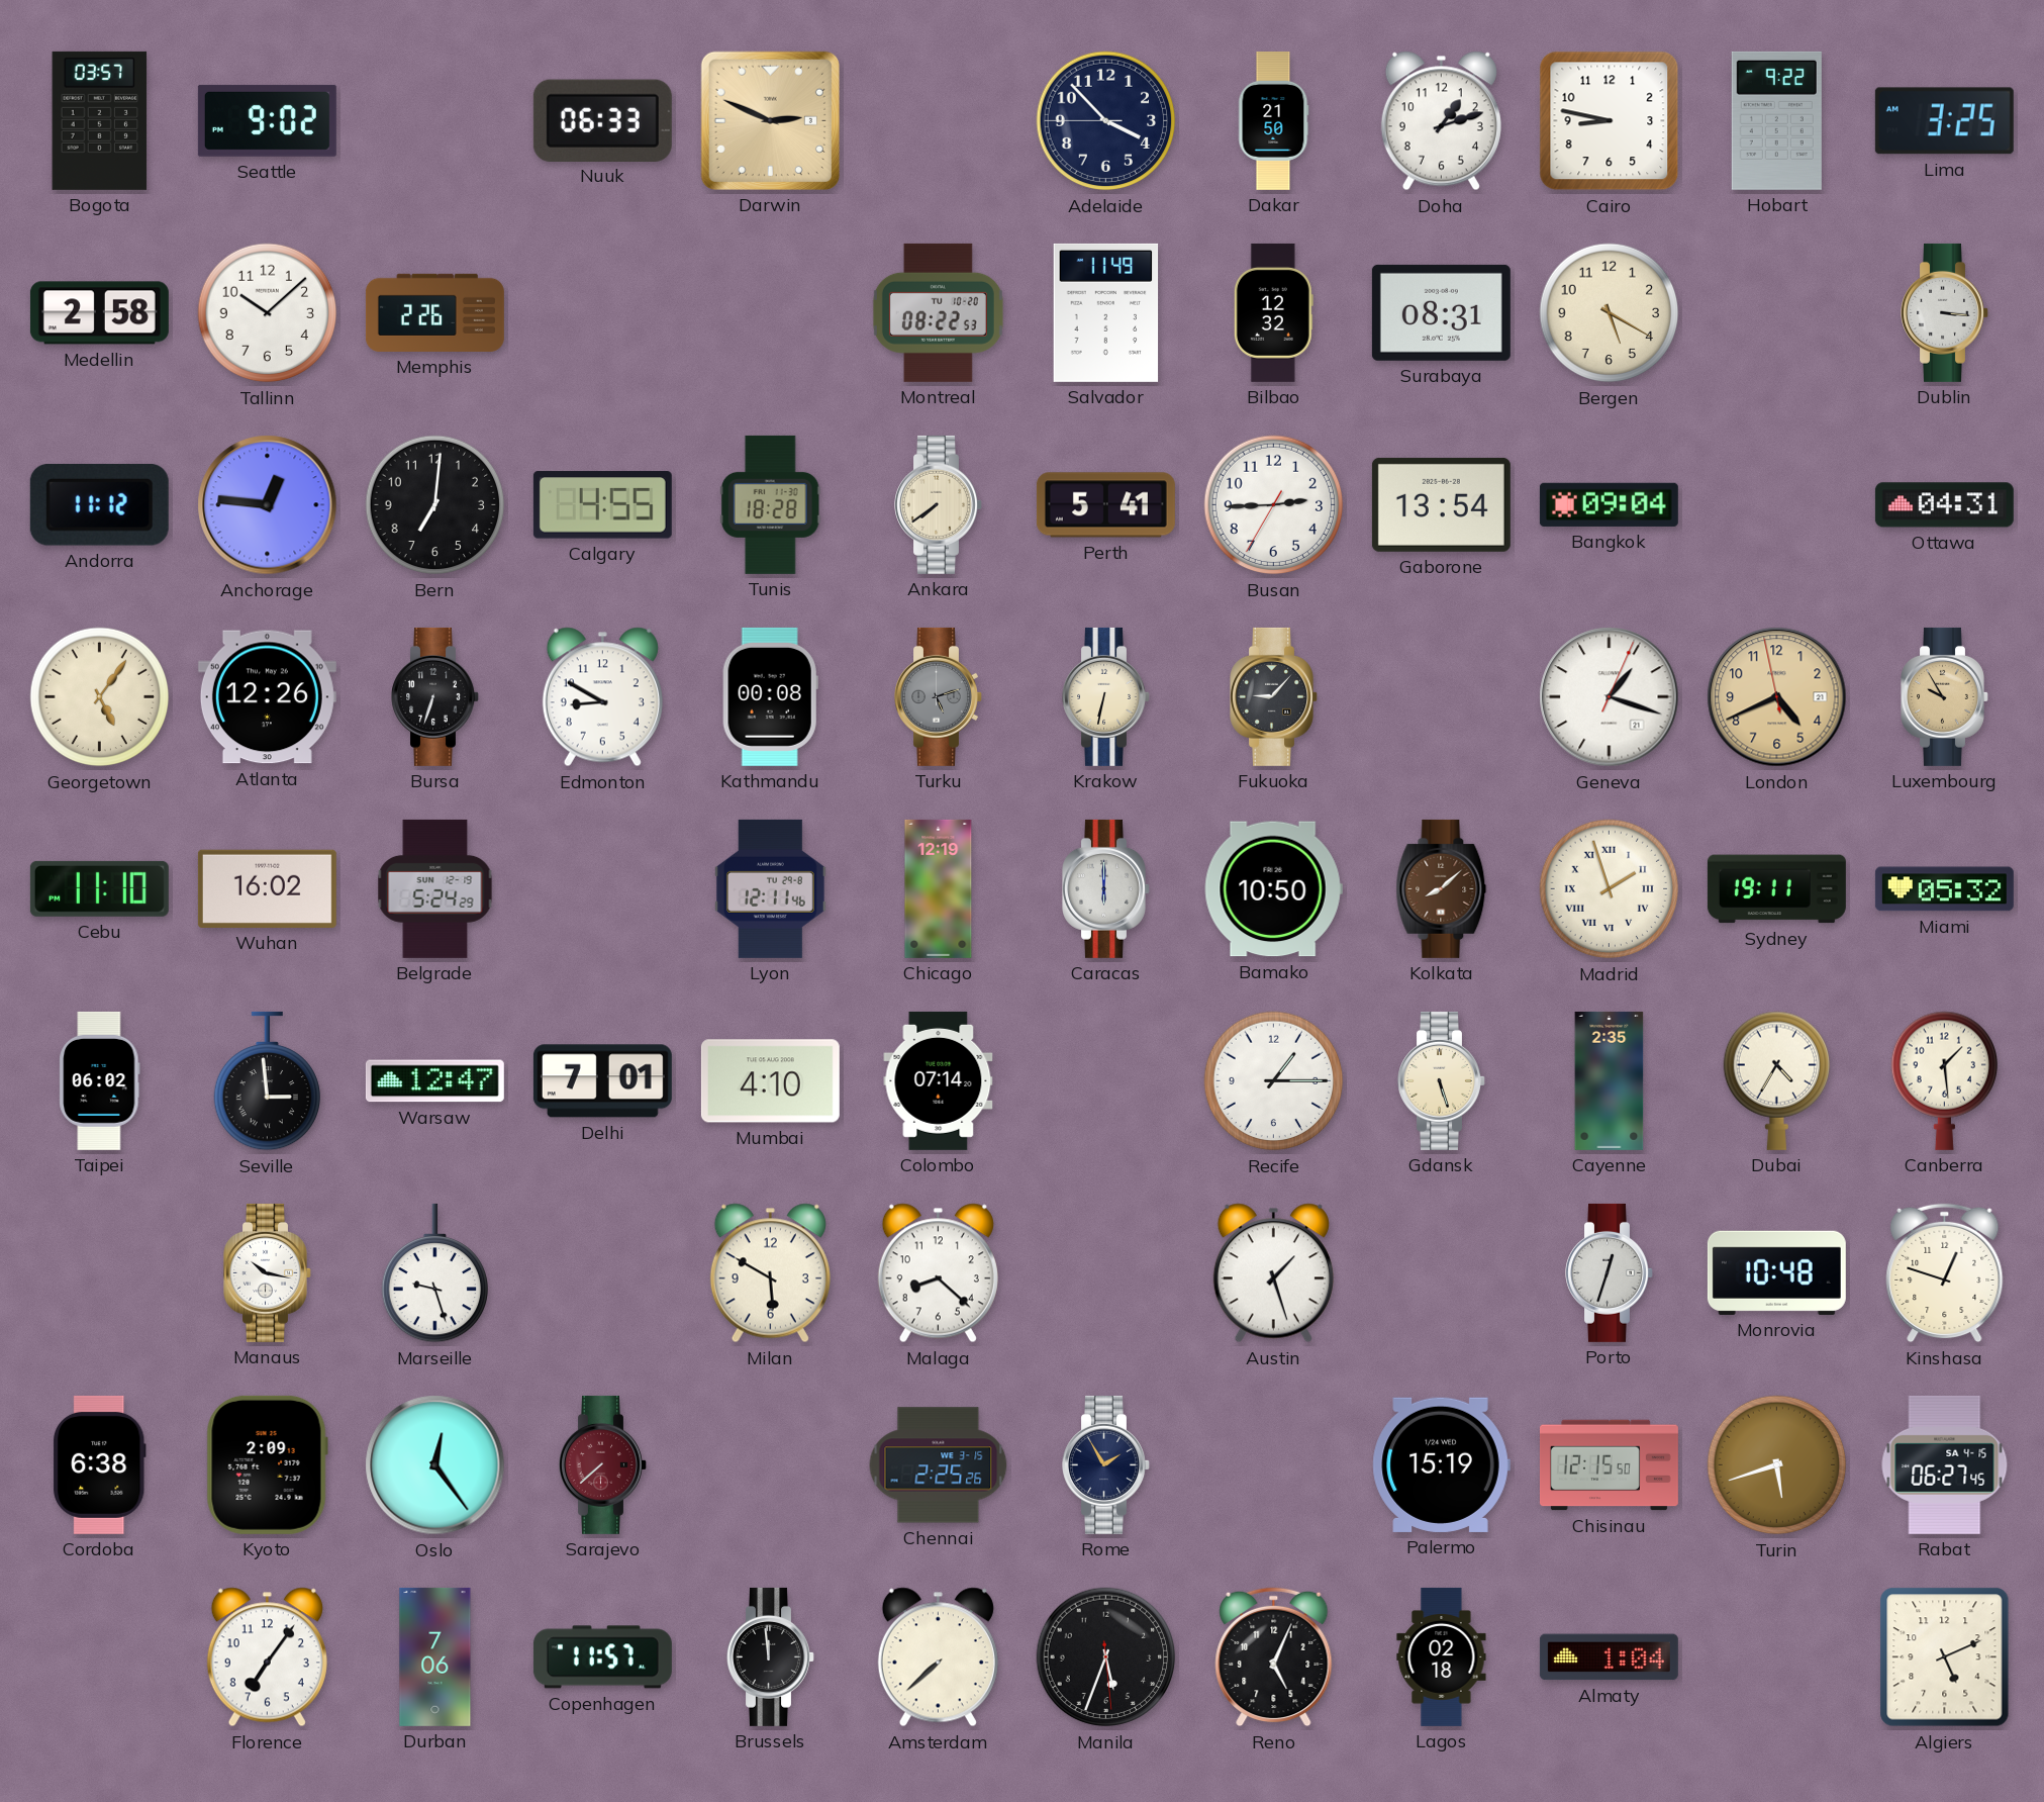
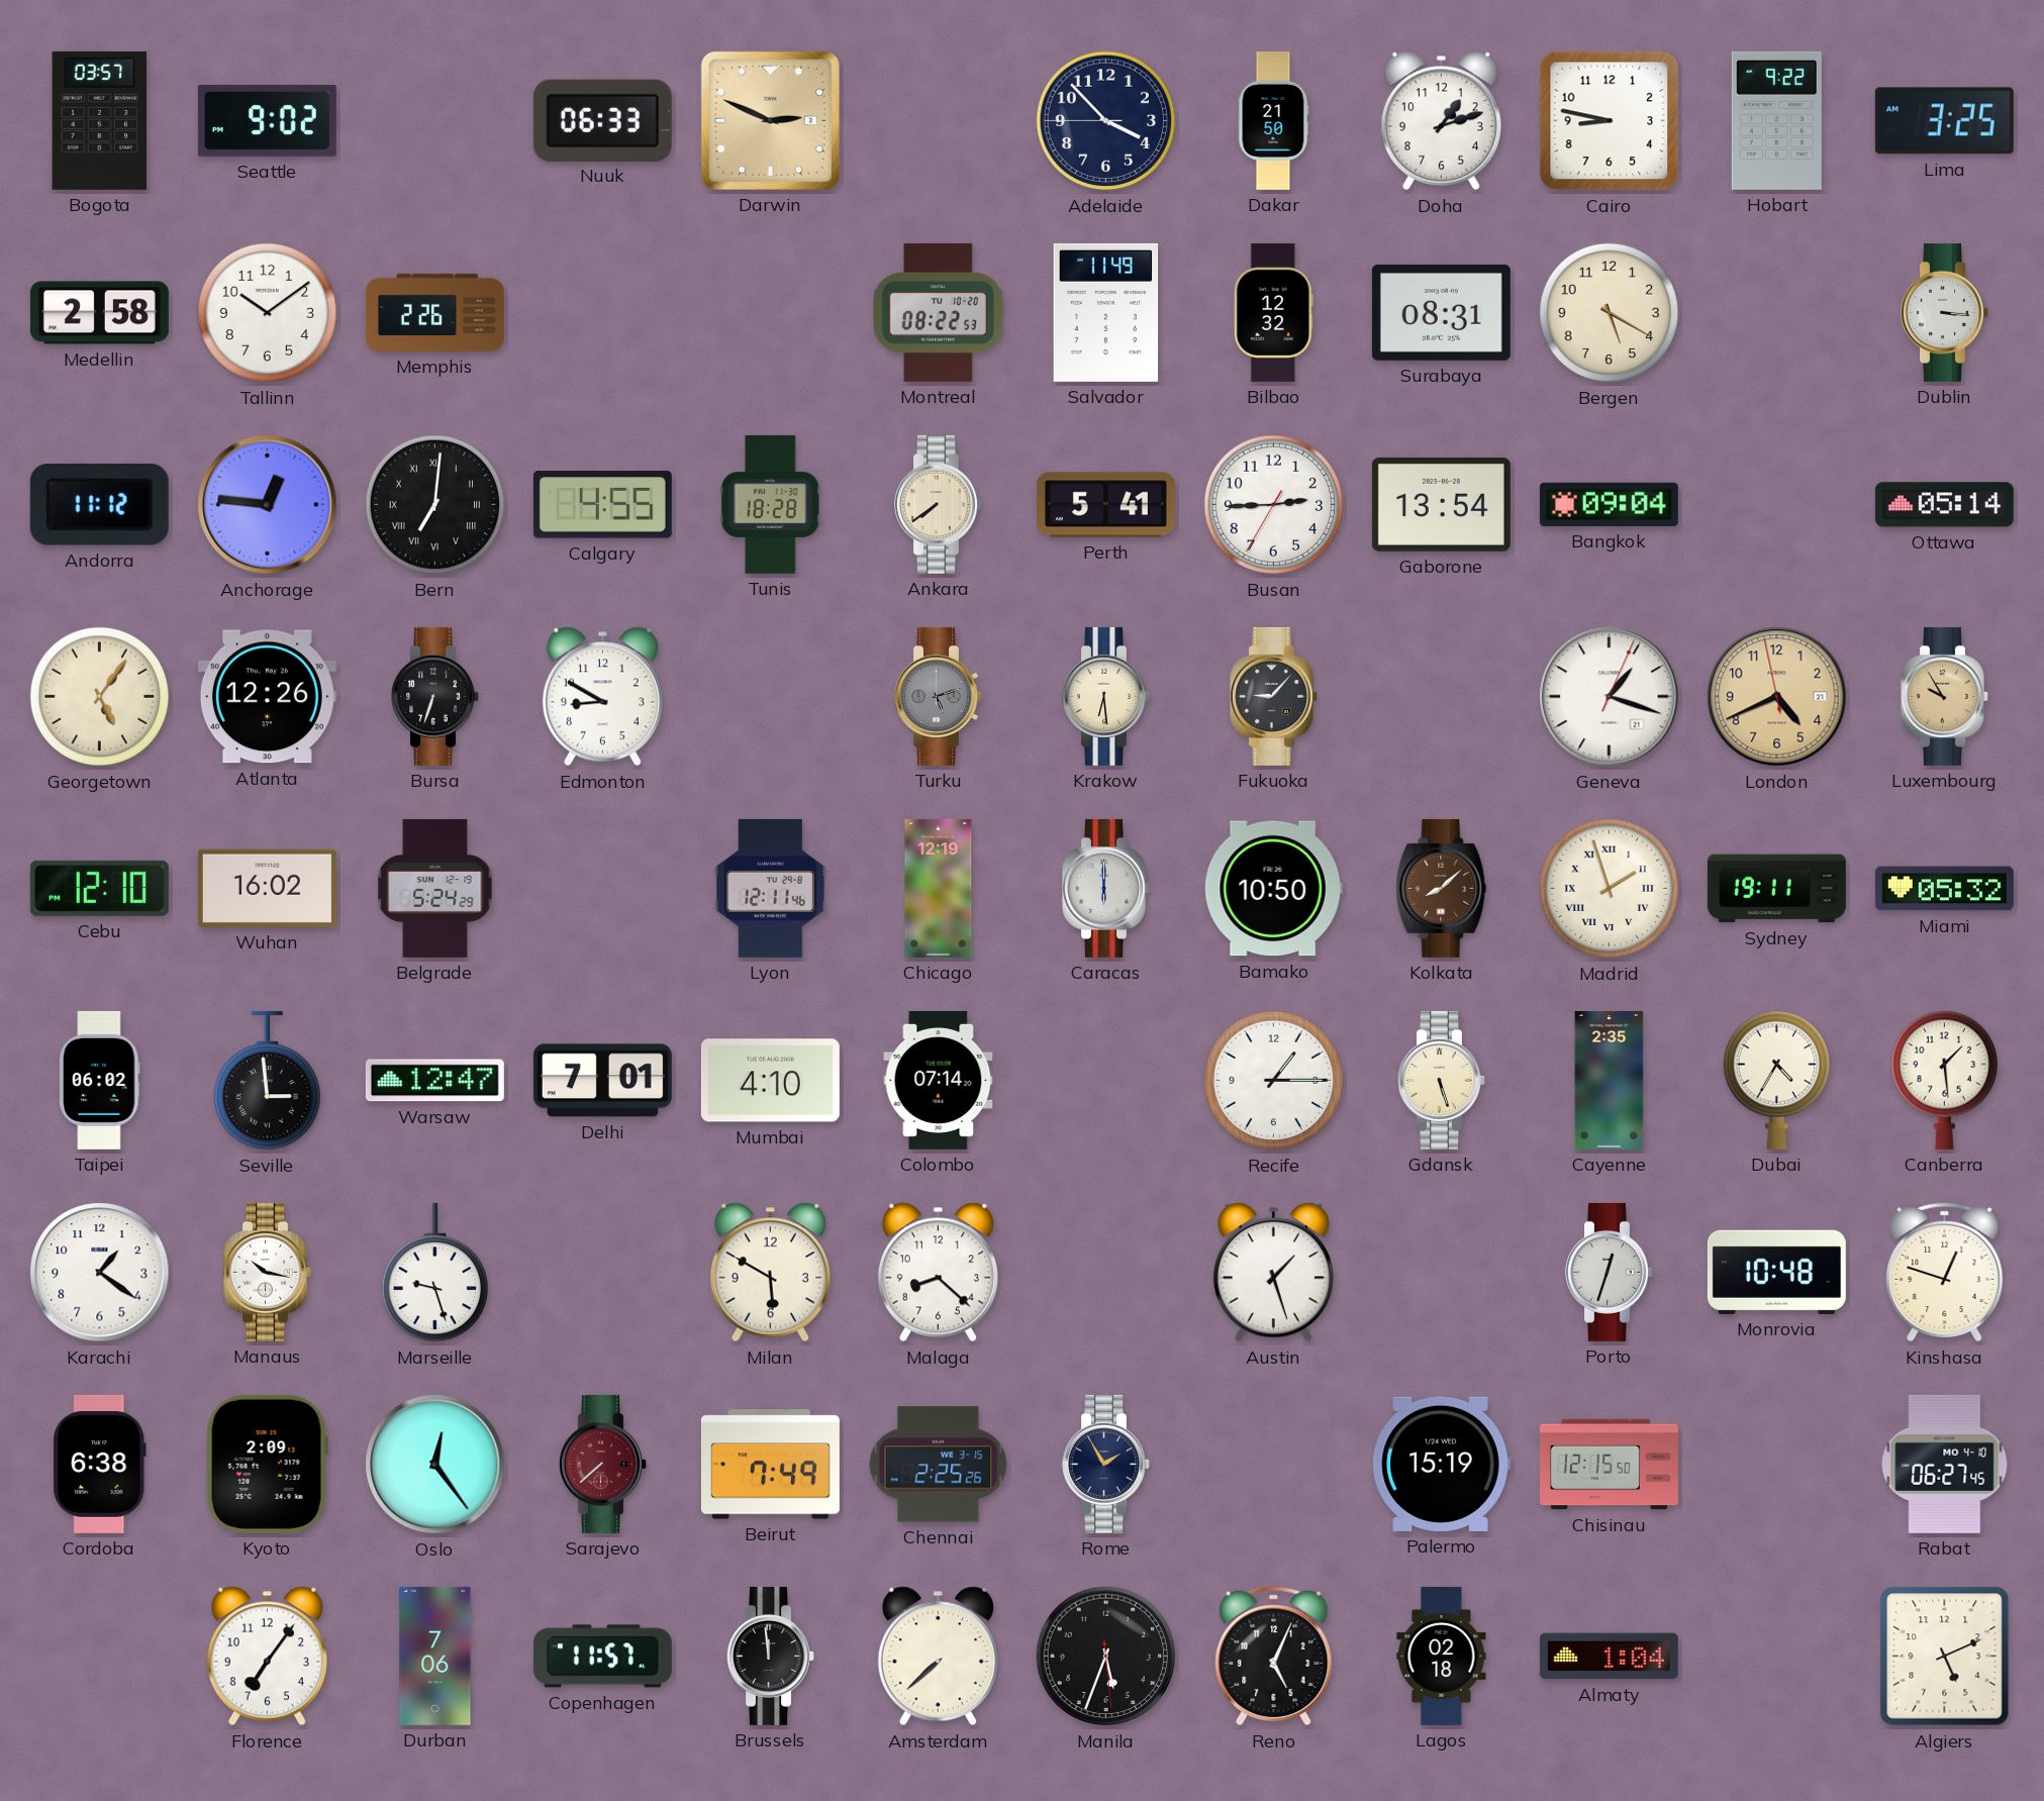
Tallinn: 10:08 -> 10:09 (268, 313)
Bern numerals: Arabic -> Roman (435, 505)
Ottawa: 04:31 -> 05:14 (1944, 505)
Kathmandu: 00:08 -> none (770, 696)
Krakow: 6:32 -> 6:29 (1106, 696)
Cebu: 11:10 -> 12:10 (99, 888)
Karachi: none -> 1:21 (100, 1273)
Beirut: none -> 7:49 (770, 1465)
Turin: 5:42 -> none (1777, 1465)
Rabat date: SA 4-15 -> MO 4-10 (1945, 1464)
